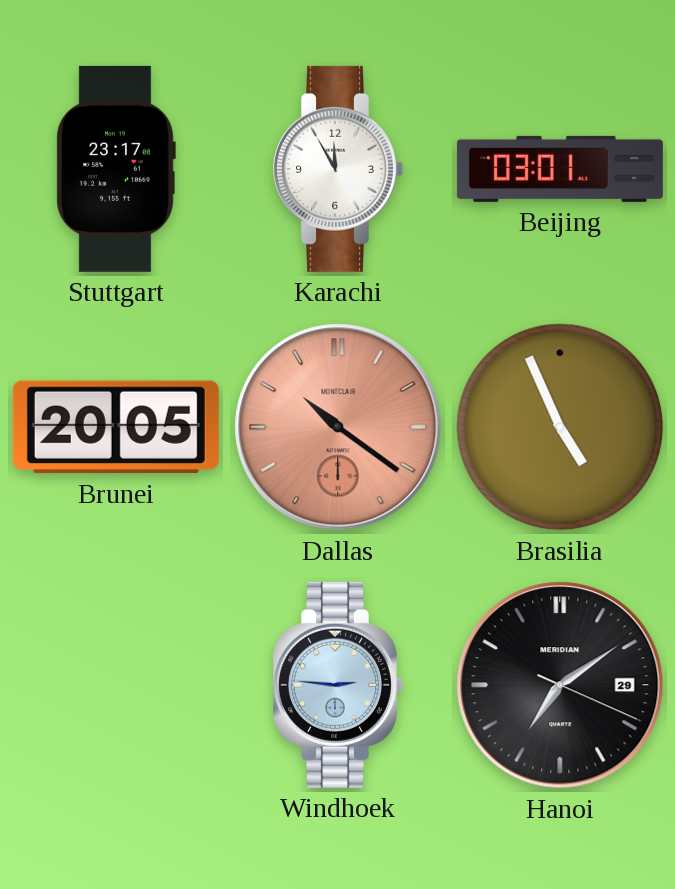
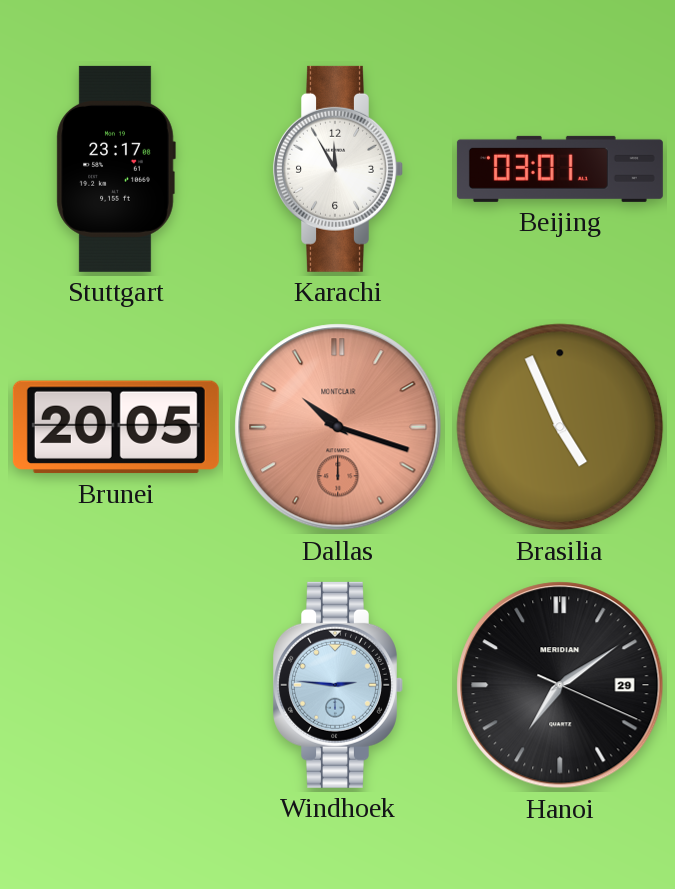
Dallas: 10:21 -> 10:18 (338, 427)
